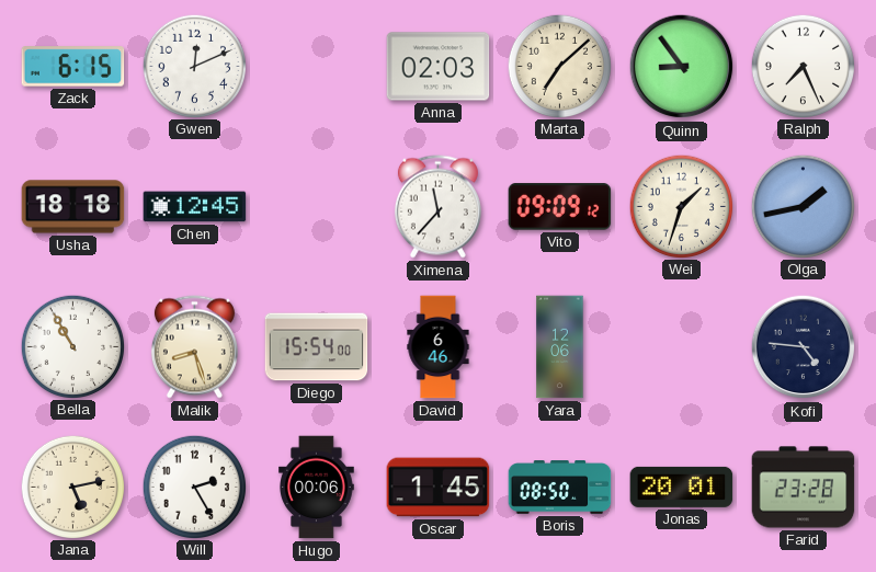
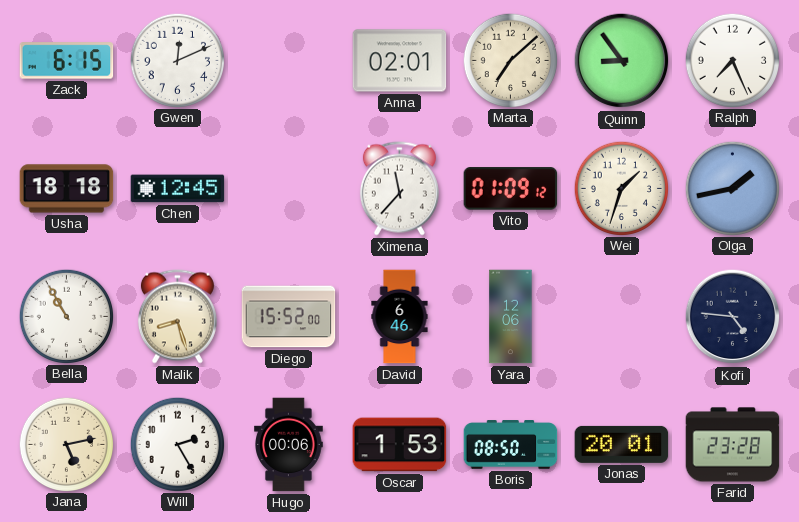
Anna: 02:03 -> 02:01 (400, 61)
Vito: 09:09 -> 01:09 (511, 189)
Diego: 15:54 -> 15:52 (289, 317)
Oscar: 1:45 -> 1:53 (400, 445)
